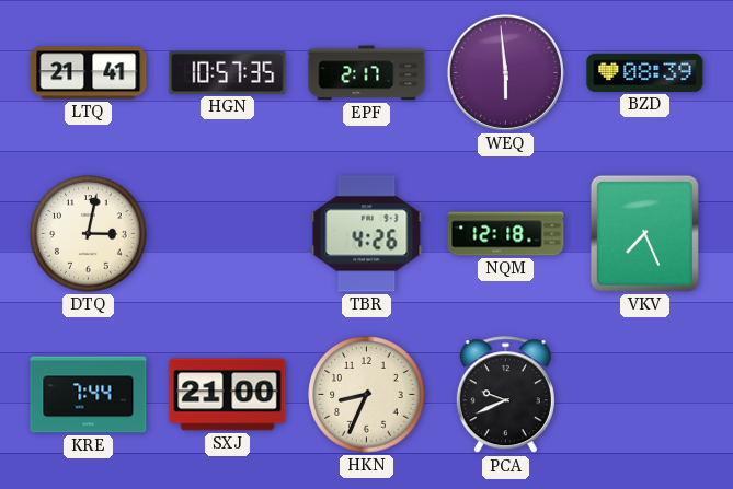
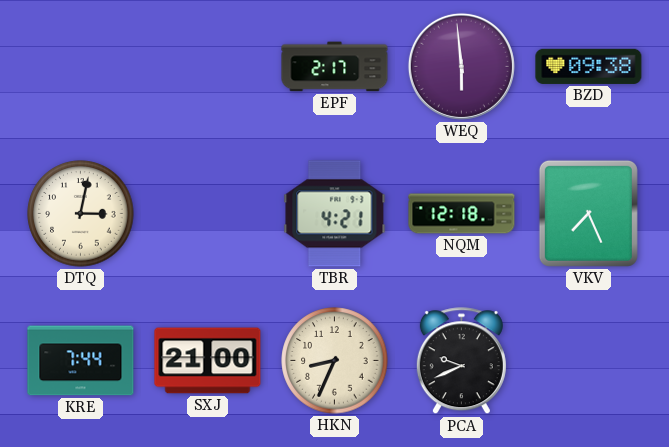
LTQ: 21:41 -> none (89, 73)
HGN: 10:57 -> none (228, 72)
BZD: 08:39 -> 09:38 (589, 66)
TBR: 4:26 -> 4:21 (335, 214)
